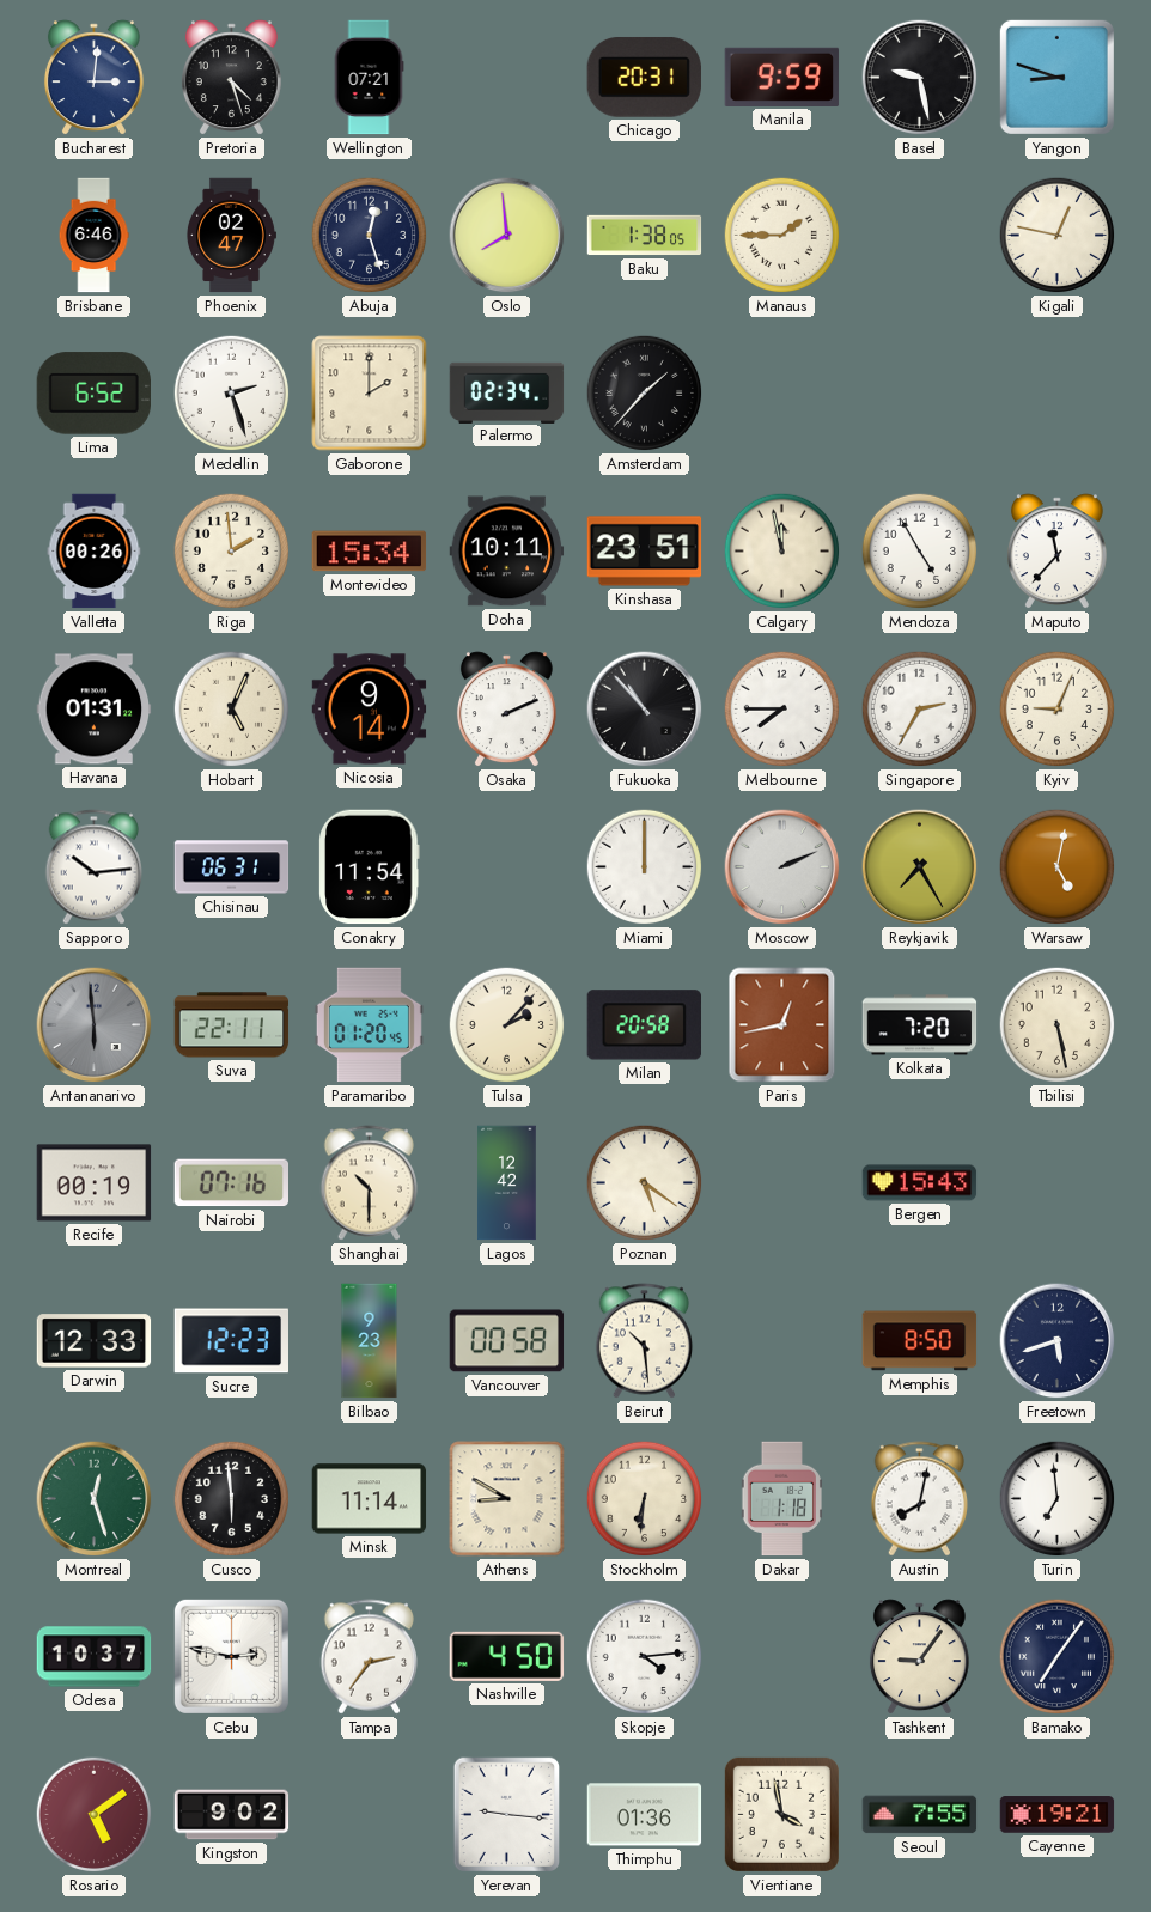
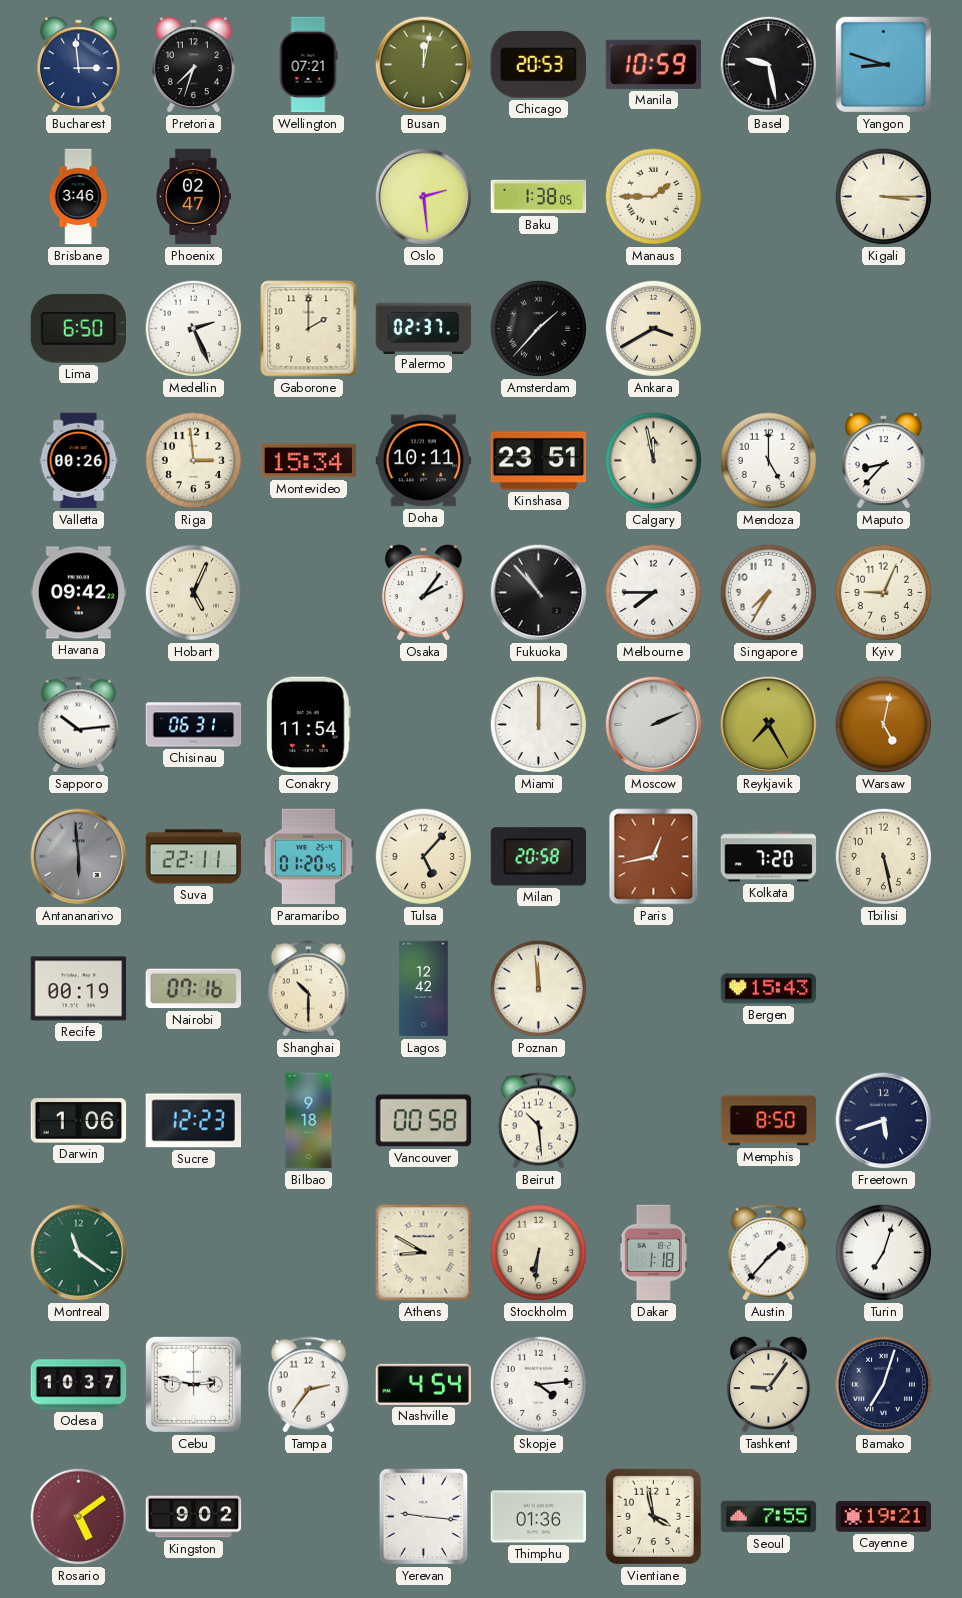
Bucharest: 3:01 -> 2:59 (78, 65)
Pretoria: 4:27 -> 7:33 (193, 65)
Busan: none -> 12:02 (424, 65)
Chicago: 20:31 -> 20:53 (538, 64)
Manila: 9:59 -> 10:59 (654, 64)
Brisbane: 6:46 -> 3:46 (78, 197)
Abuja: 12:27 -> none (370, 236)
Oslo: 7:59 -> 2:29 (424, 197)
Kigali: 12:47 -> 3:15 (884, 197)
Lima: 6:52 -> 6:50 (78, 329)
Medellin: 2:27 -> 2:26 (194, 329)
Palermo: 02:34 -> 02:37 (424, 328)
Ankara: none -> 3:40 (654, 329)
Riga: 1:59 -> 2:59 (194, 461)
Mendoza: 4:55 -> 5:00 (769, 461)
Maputo: 11:37 -> 8:37 (883, 461)
Havana: 01:31 -> 09:42 (79, 593)
Nicosia: 9:14 -> none (370, 710)
Osaka: 2:11 -> 2:06 (423, 593)
Singapore: 2:35 -> 7:35 (769, 593)
Tulsa: 2:07 -> 5:07 (424, 857)
Poznan: 5:21 -> 11:59 (539, 989)
Darwin: 12:33 -> 1:06 (79, 1121)
Bilbao: 9:23 -> 9:18 (309, 1121)
Montreal: 12:27 -> 11:21 (79, 1253)
Cusco: 5:59 -> none (232, 1499)
Minsk: 11:14 -> none (370, 1499)
Austin: 8:02 -> 1:37 (769, 1253)
Turin: 6:59 -> 7:03 (884, 1253)
Nashville: 4:50 -> 4:54 (424, 1384)
Bamako: 7:06 -> 7:03 (884, 1385)
